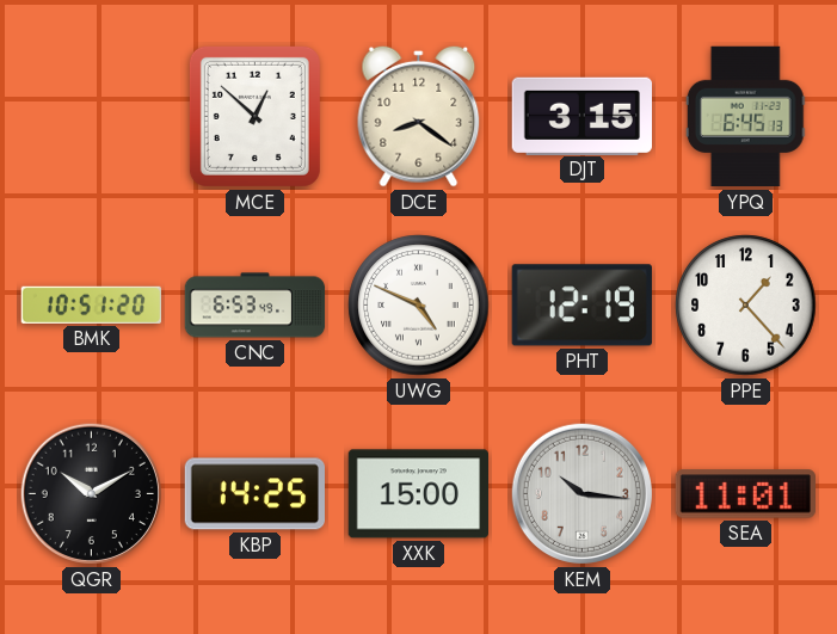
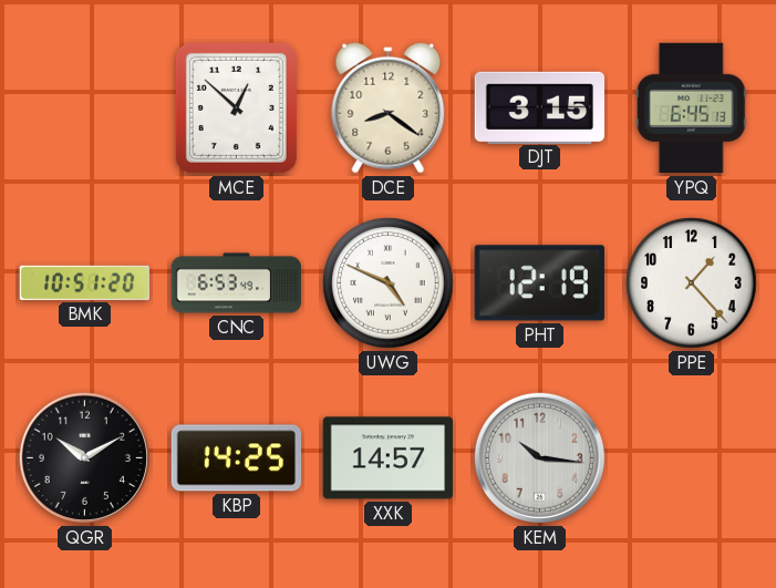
XXK: 15:00 -> 14:57 (387, 458)
SEA: 11:01 -> none (745, 494)
